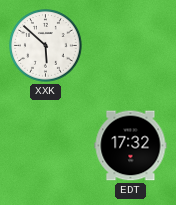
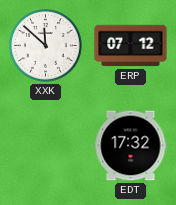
XXK: 5:52 -> 11:52 (46, 46)
ERP: none -> 07:12 (131, 46)
